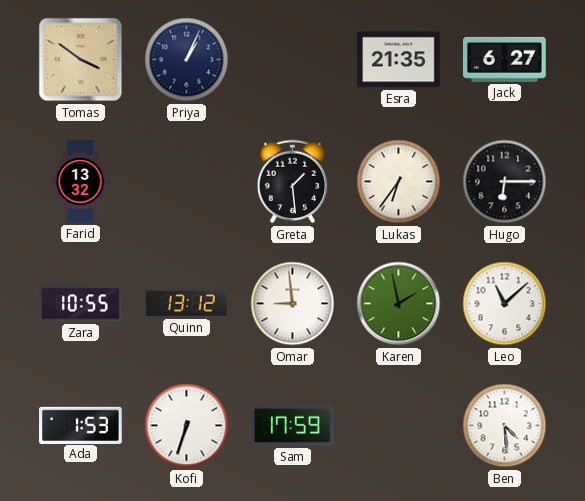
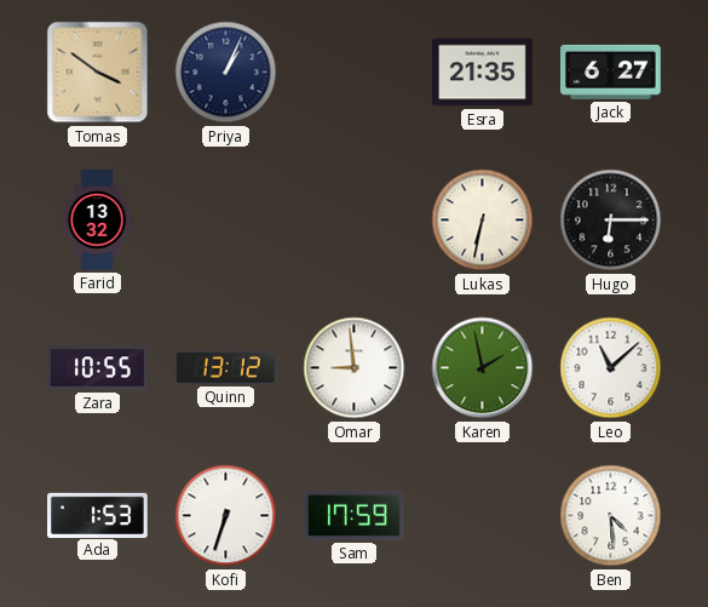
Greta: 1:29 -> none (293, 182)
Lukas: 6:36 -> 6:32 (483, 221)
